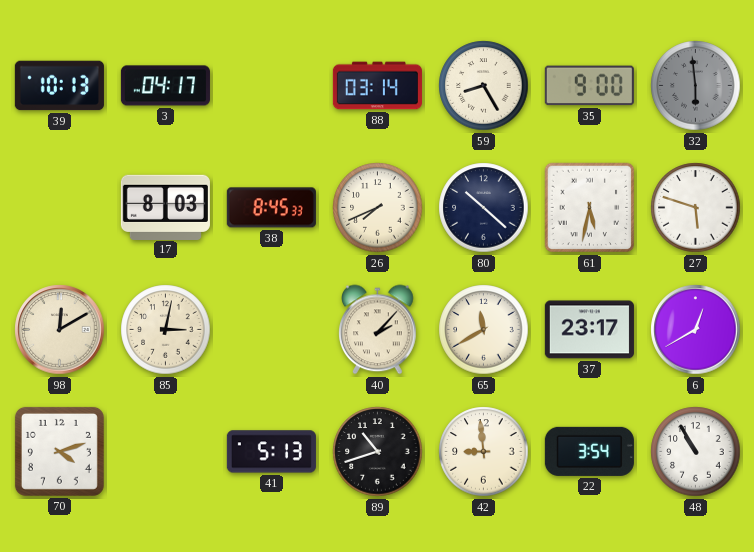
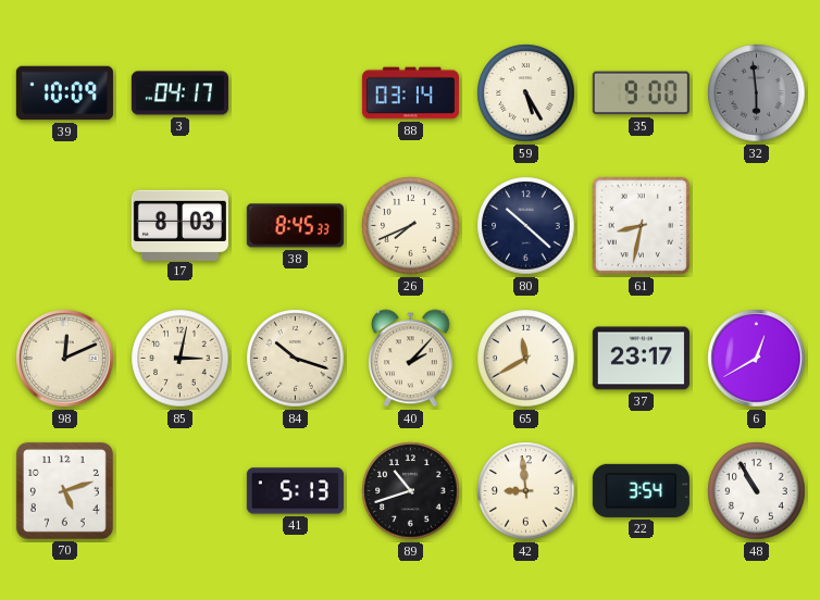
39: 10:13 -> 10:09 (64, 93)
59: 8:25 -> 5:25 (526, 93)
61: 5:32 -> 8:32 (642, 226)
27: 5:48 -> none (696, 208)
98: 12:10 -> 12:11 (65, 359)
84: none -> 10:18 (296, 359)
70: 4:12 -> 5:12 (64, 490)
